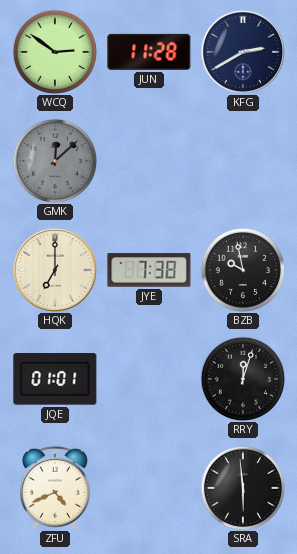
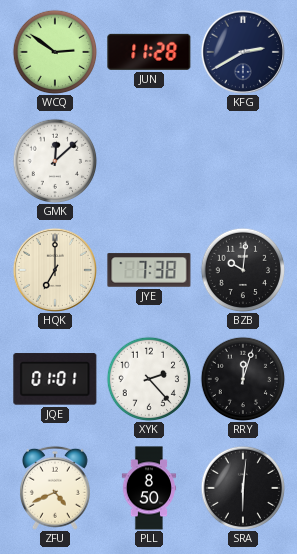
GMK dial: grey -> white (55, 161)
BZB: 9:58 -> 10:01 (243, 270)
XYK: none -> 2:23 (149, 379)
PLL: none -> 8:50 (149, 488)
SRA: 5:59 -> 6:01 (243, 488)
